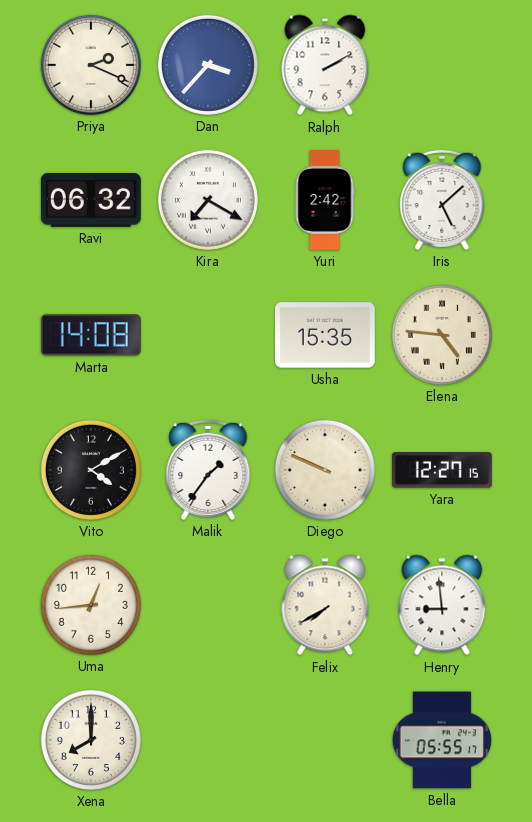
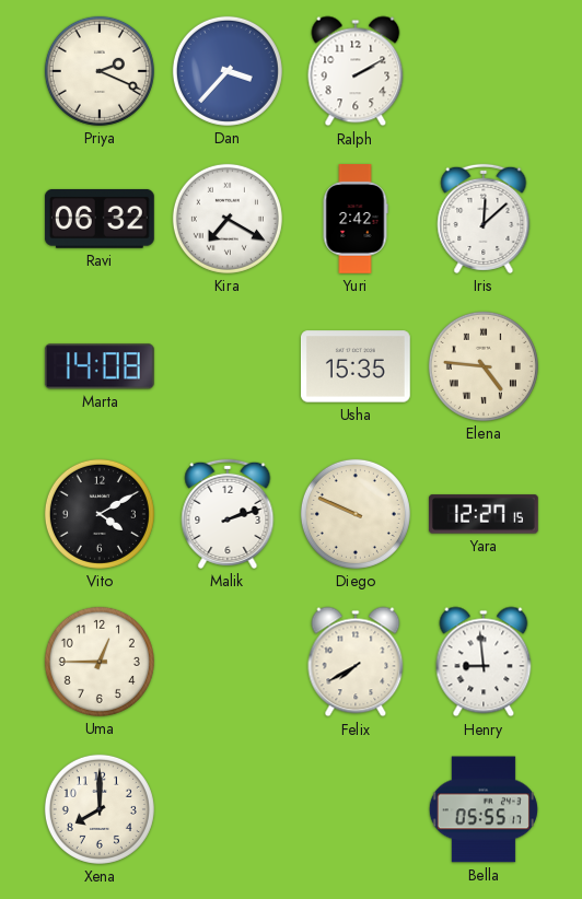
Iris: 5:08 -> 12:08 (484, 219)
Malik: 1:36 -> 2:12 (228, 514)
Uma: 12:44 -> 12:45 (100, 662)
